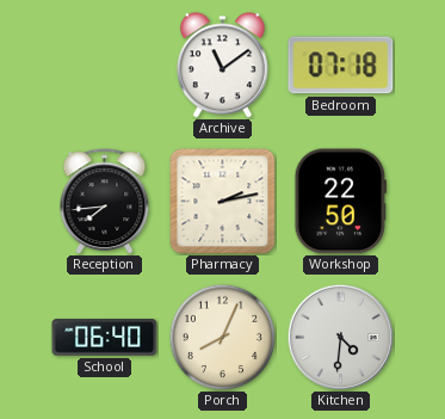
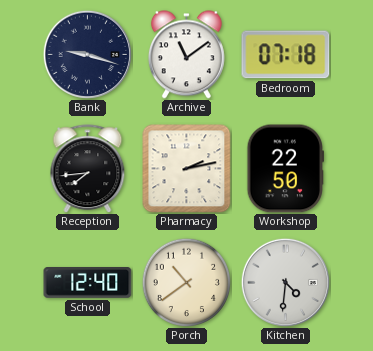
Bank: none -> 9:18 (87, 54)
School: 06:40 -> 12:40 (88, 283)
Porch: 8:04 -> 10:39 (186, 282)
